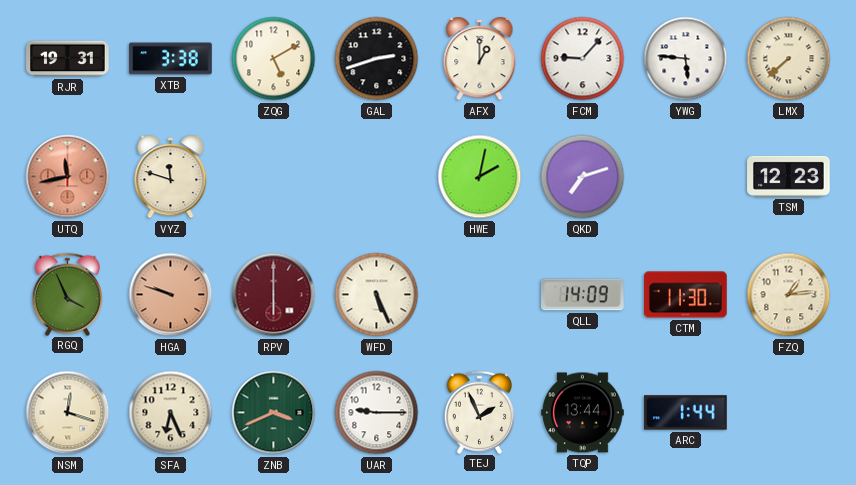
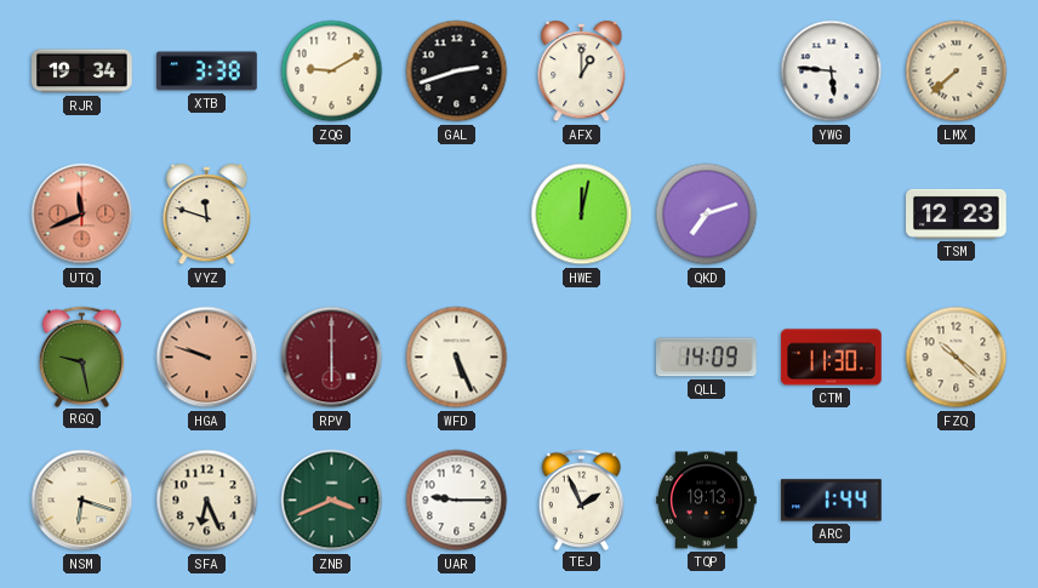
RJR: 19:31 -> 19:34 (82, 72)
ZQG: 5:10 -> 9:10 (332, 72)
FCM: 9:07 -> none (583, 59)
UTQ: 11:43 -> 11:41 (82, 215)
HWE: 2:02 -> 12:02 (582, 215)
RGQ: 3:56 -> 9:28 (82, 356)
FZQ: 1:14 -> 10:22 (957, 358)
NSM: 12:18 -> 6:18 (82, 501)
TQP: 13:44 -> 19:13 (707, 501)
